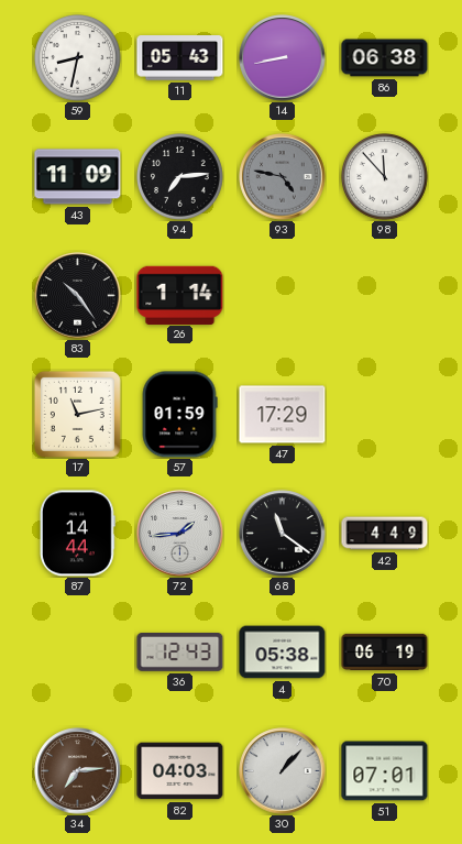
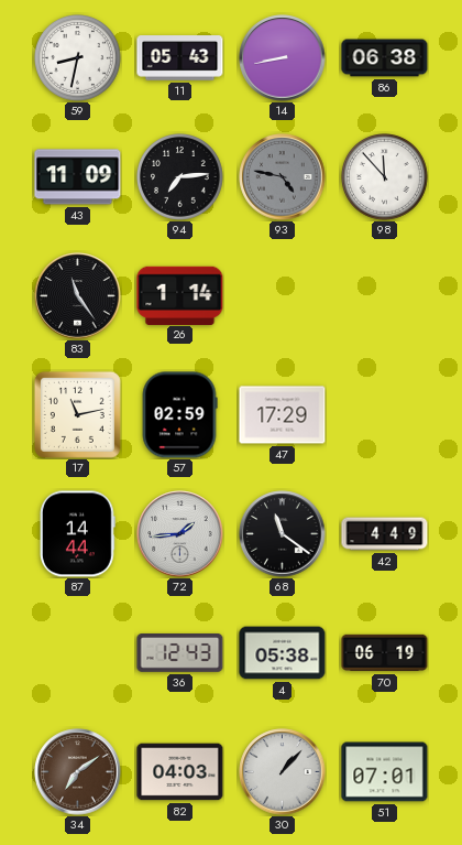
83: 10:24 -> 11:24 (78, 296)
57: 01:59 -> 02:59 (179, 415)
34: 7:14 -> 7:09 (78, 772)
